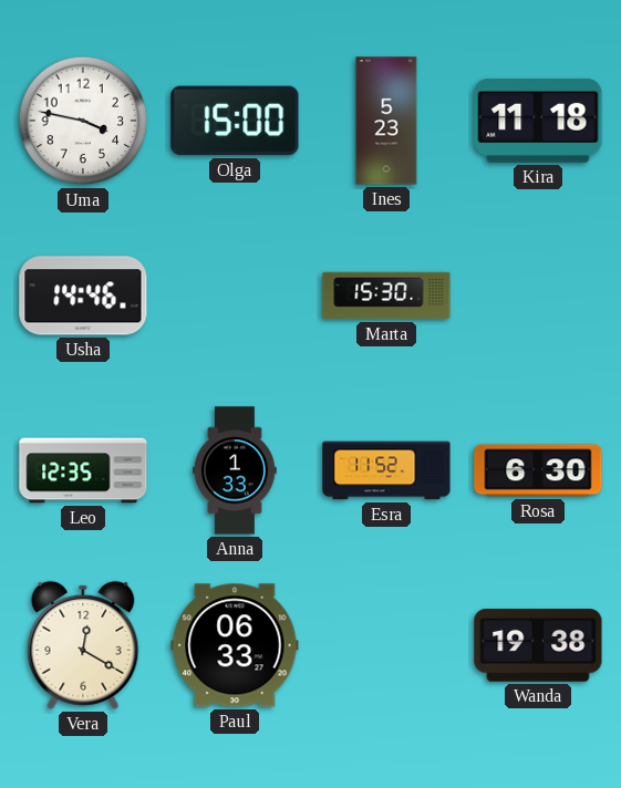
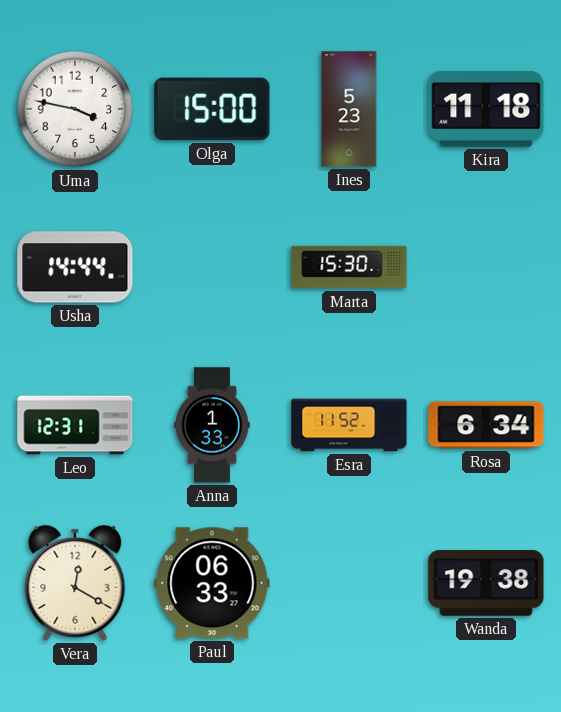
Usha: 14:46 -> 14:44 (75, 267)
Leo: 12:35 -> 12:31 (75, 425)
Rosa: 6:30 -> 6:34 (486, 425)
